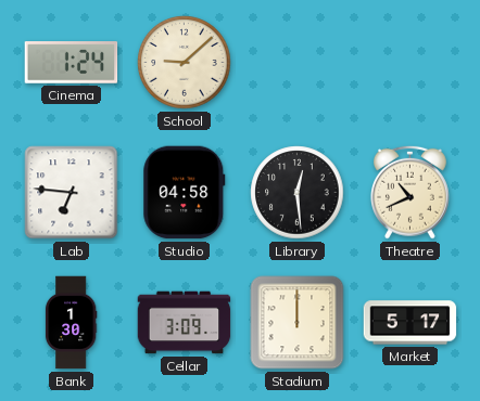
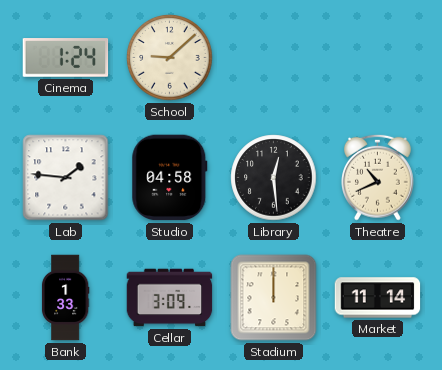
Lab: 6:46 -> 1:46 (66, 178)
Bank: 1:30 -> 1:33 (65, 298)
Market: 5:17 -> 11:14 (378, 298)
